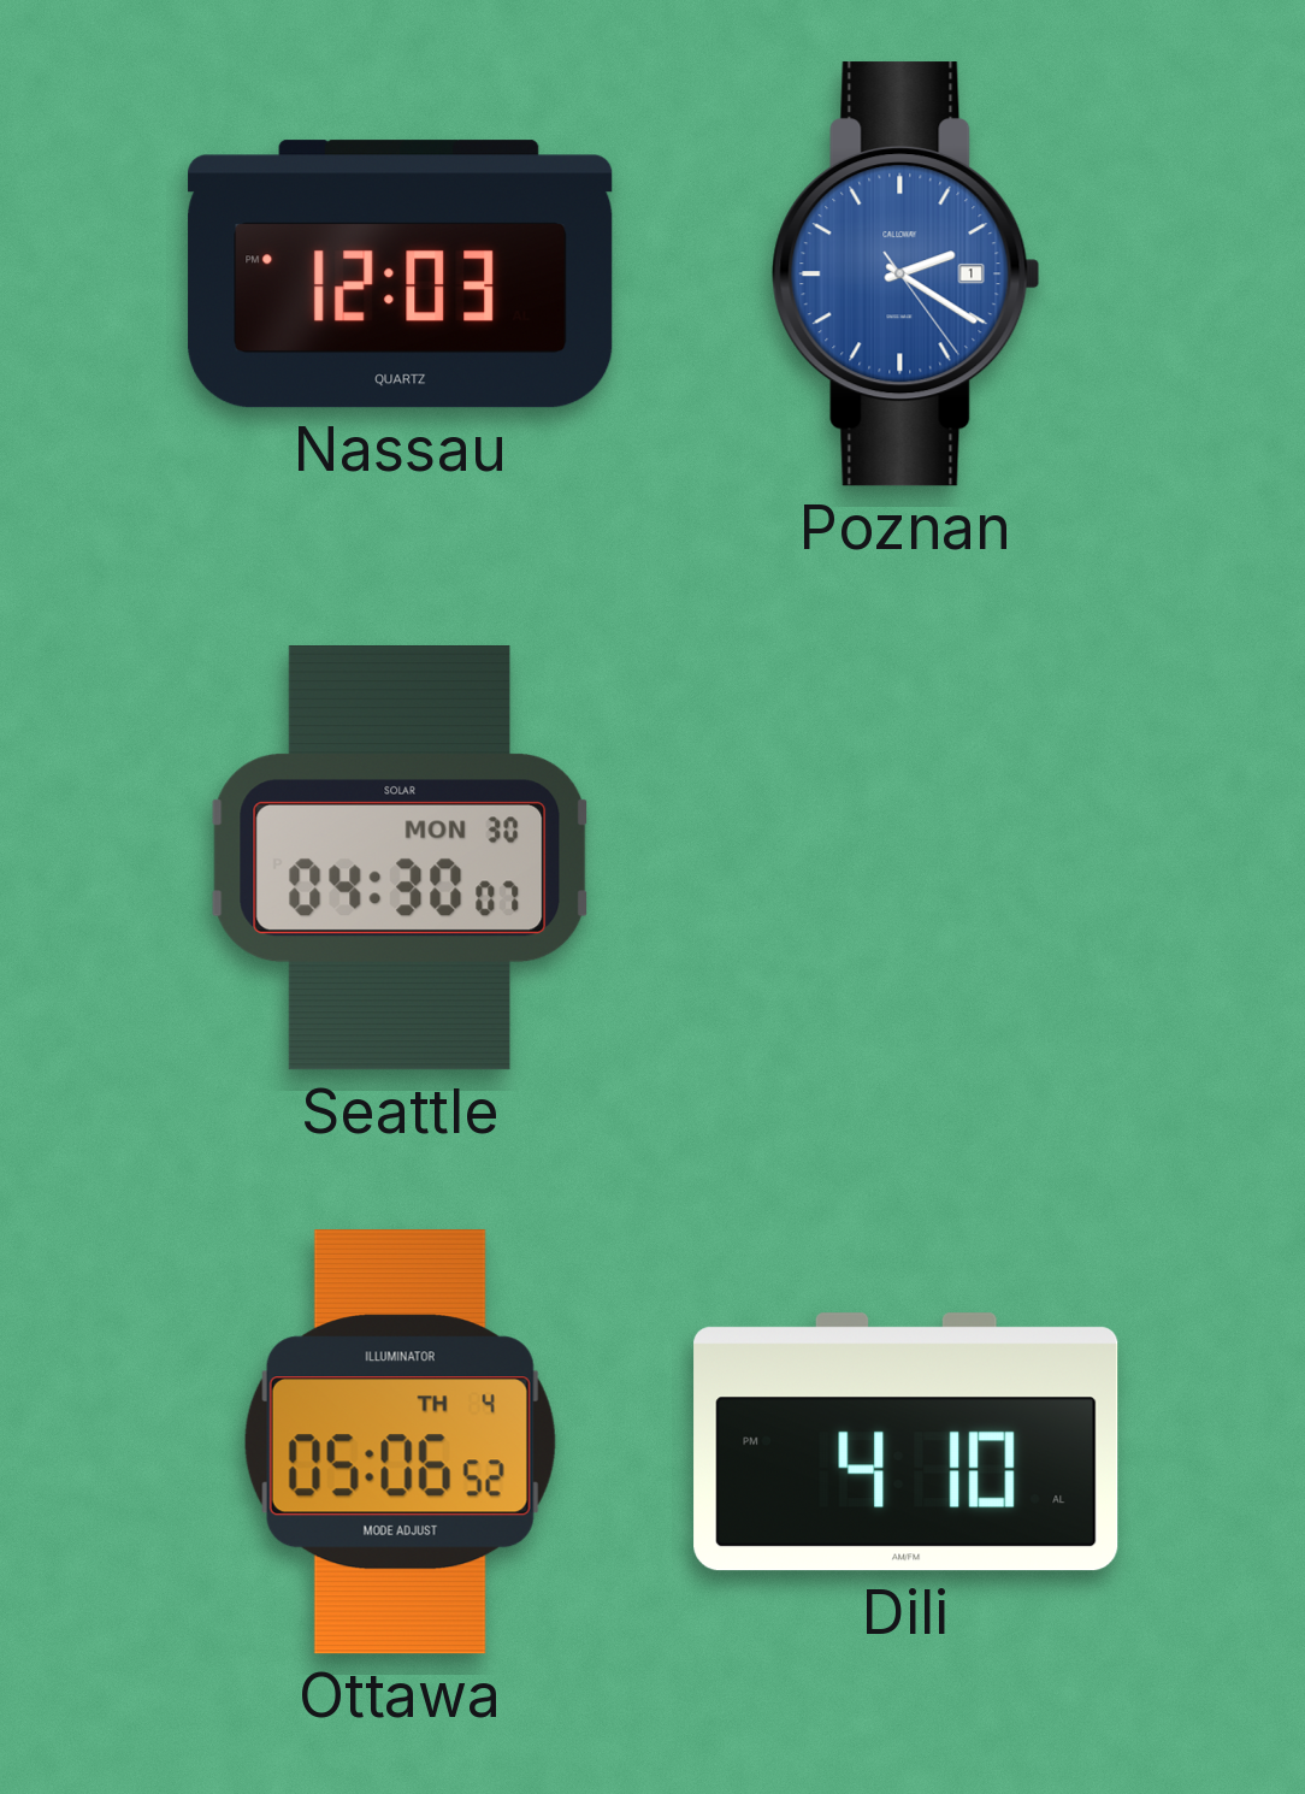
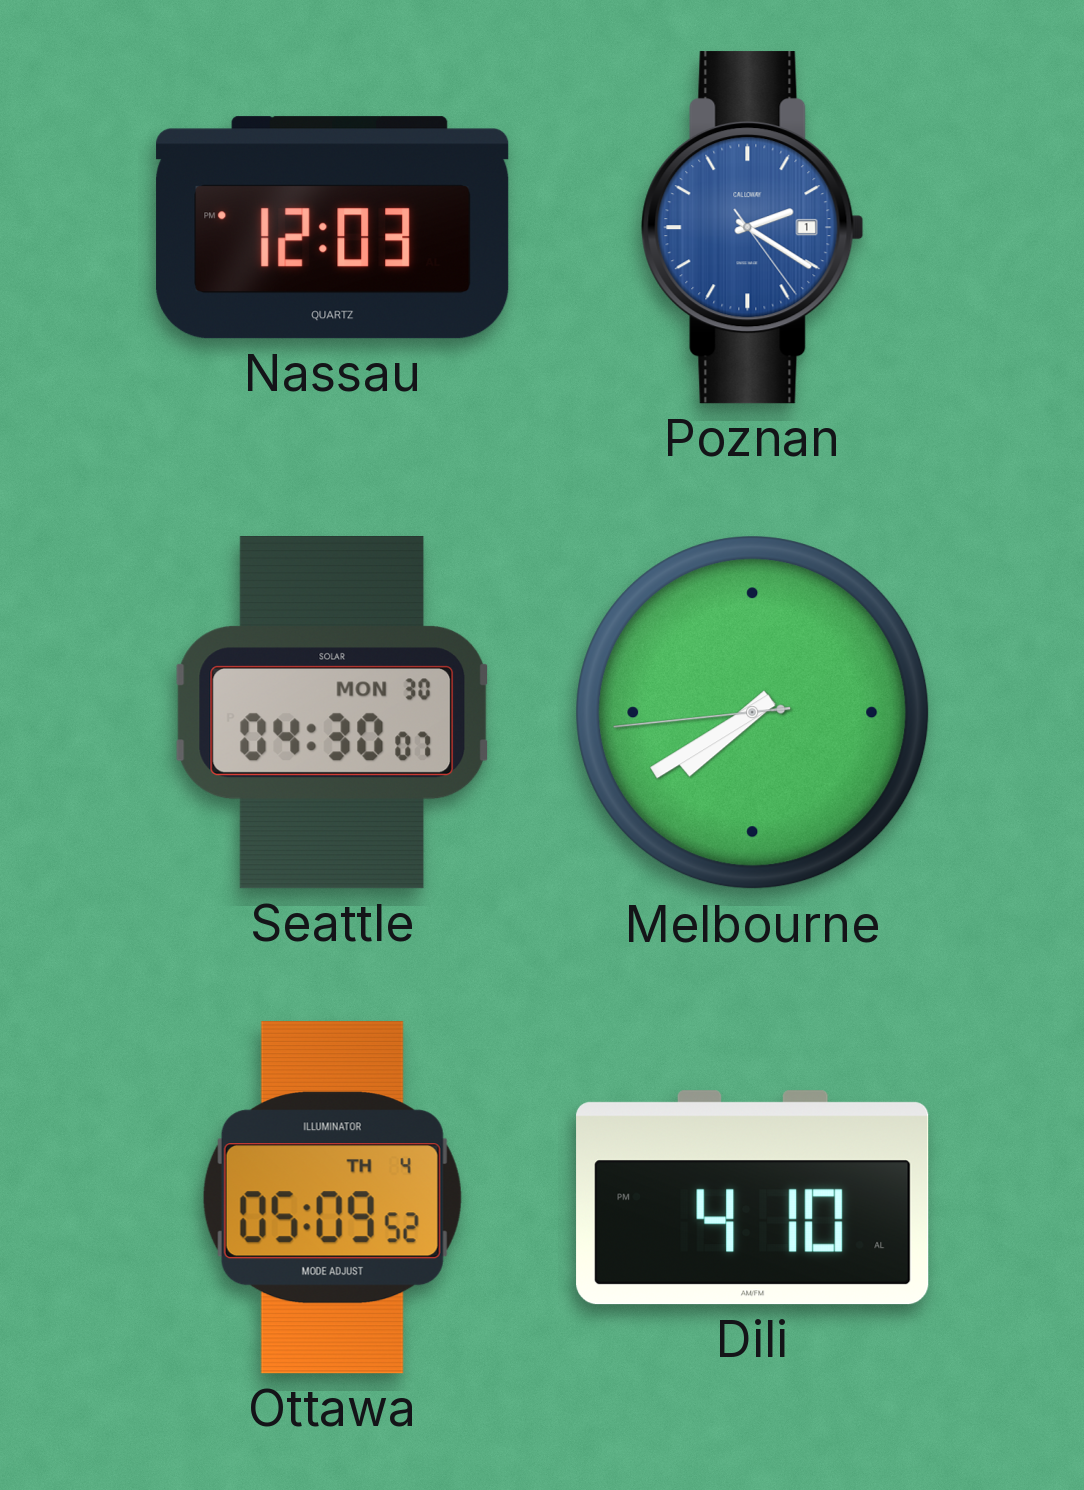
Melbourne: none -> 7:39 (753, 713)
Ottawa: 05:06 -> 05:09 (332, 1198)
